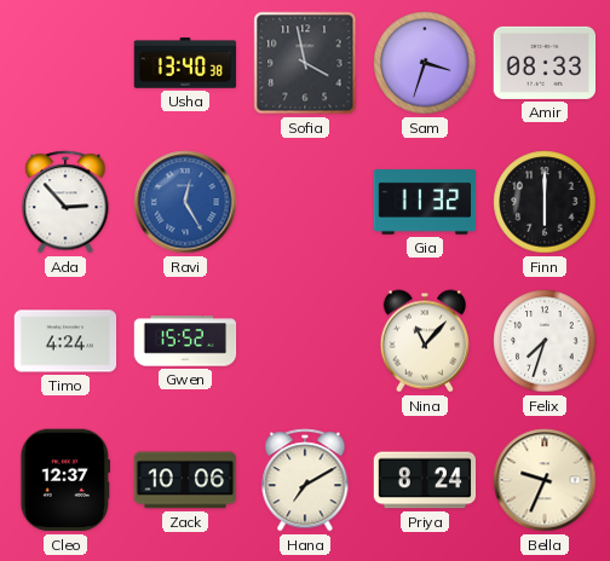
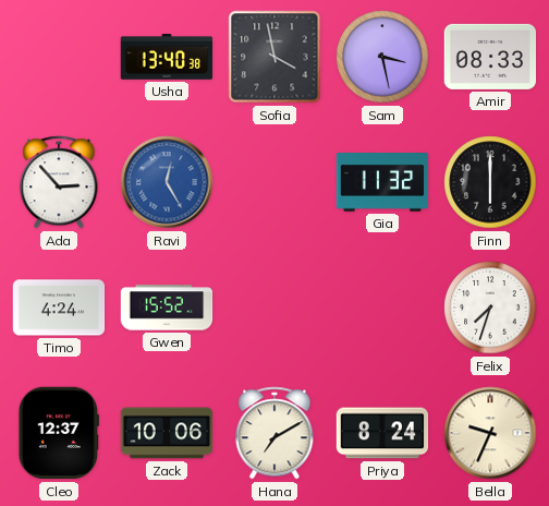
Sam: 3:33 -> 3:28 (382, 57)
Nina: 11:07 -> none (424, 341)
